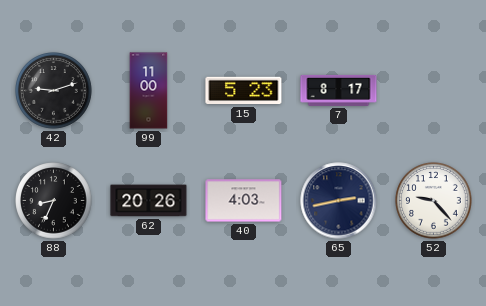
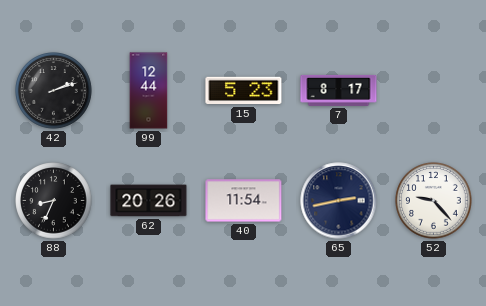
42: 9:12 -> 2:12 (54, 91)
99: 11:00 -> 12:44 (149, 91)
40: 4:03 -> 11:54 (244, 201)
